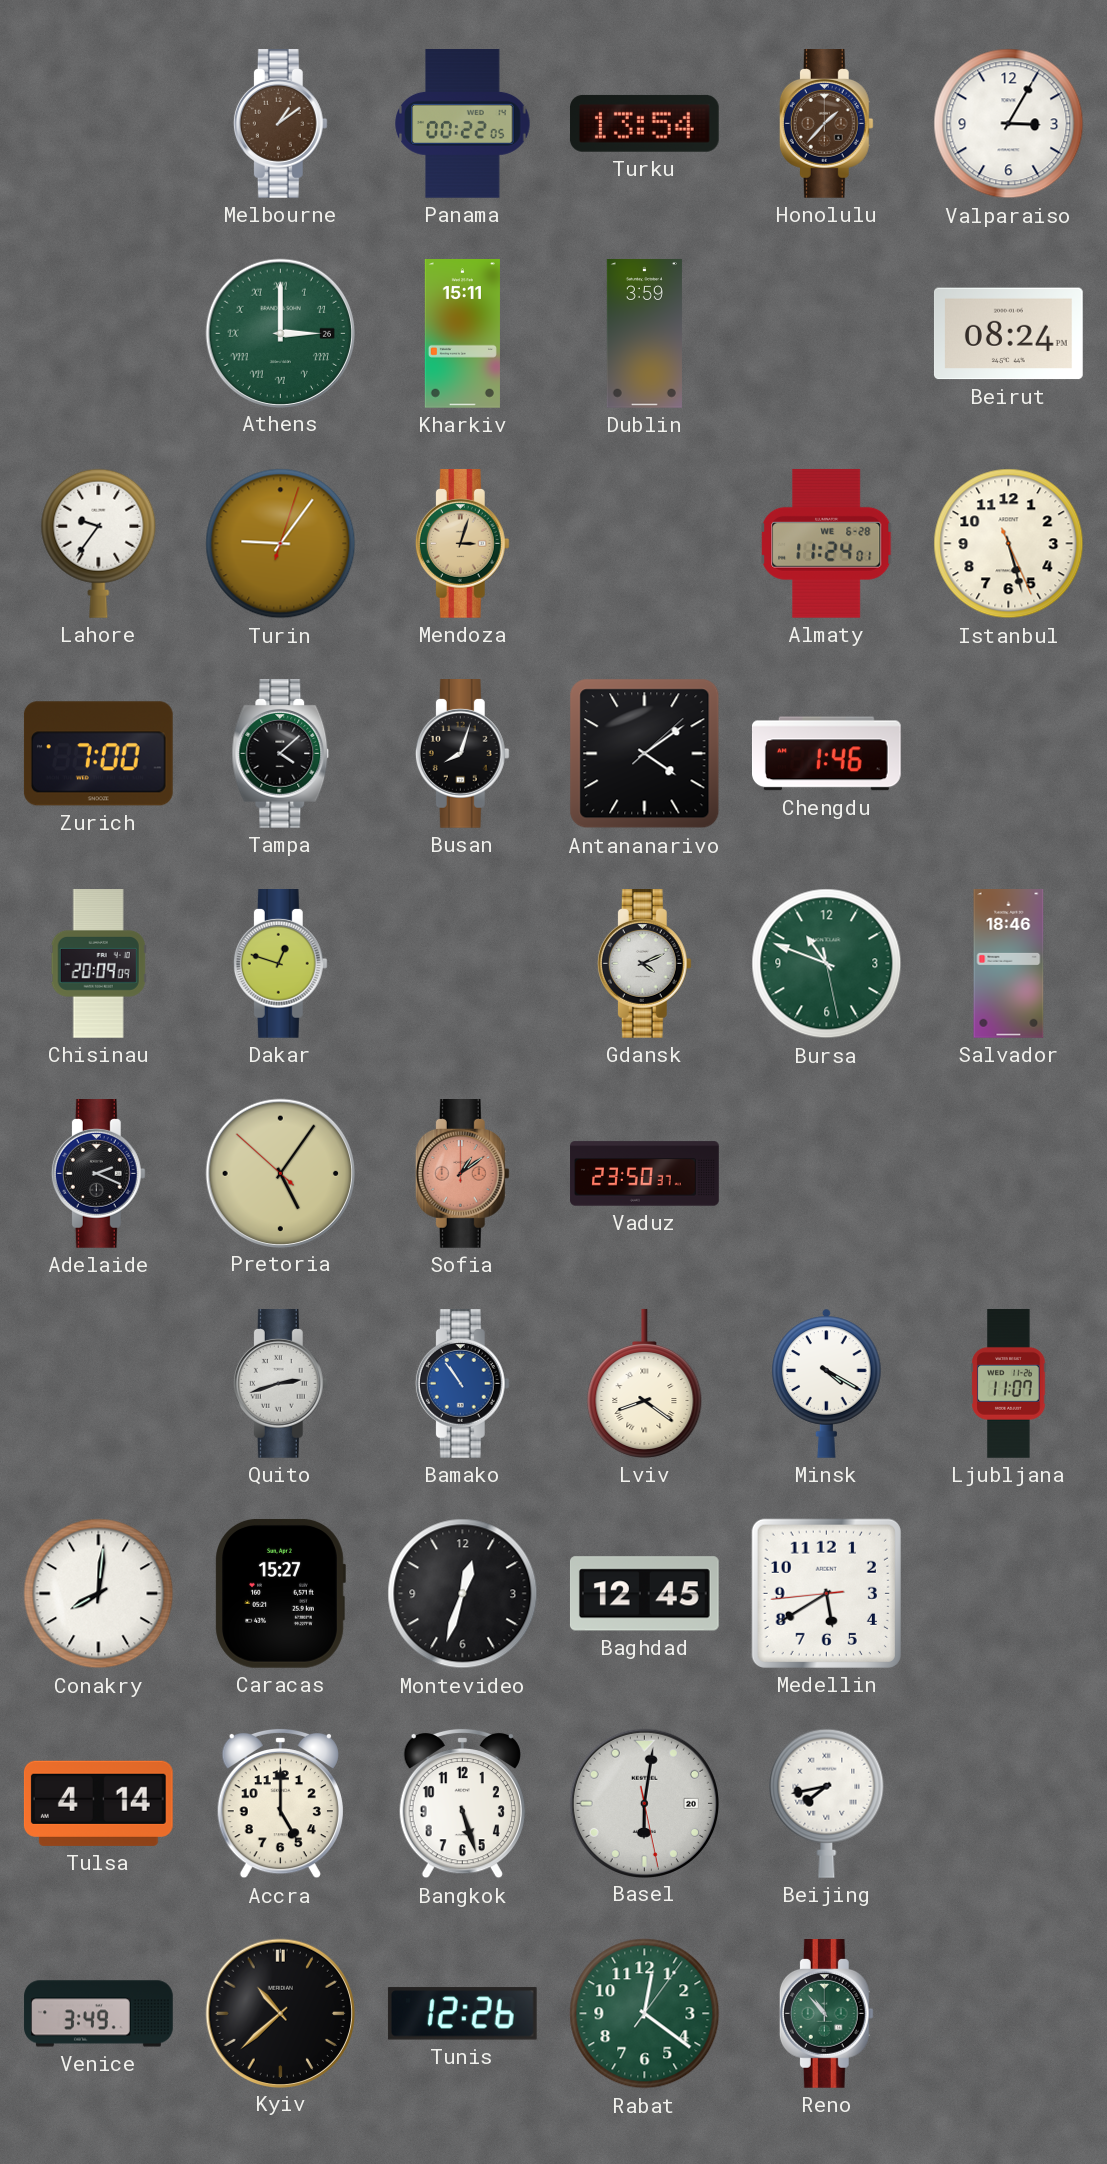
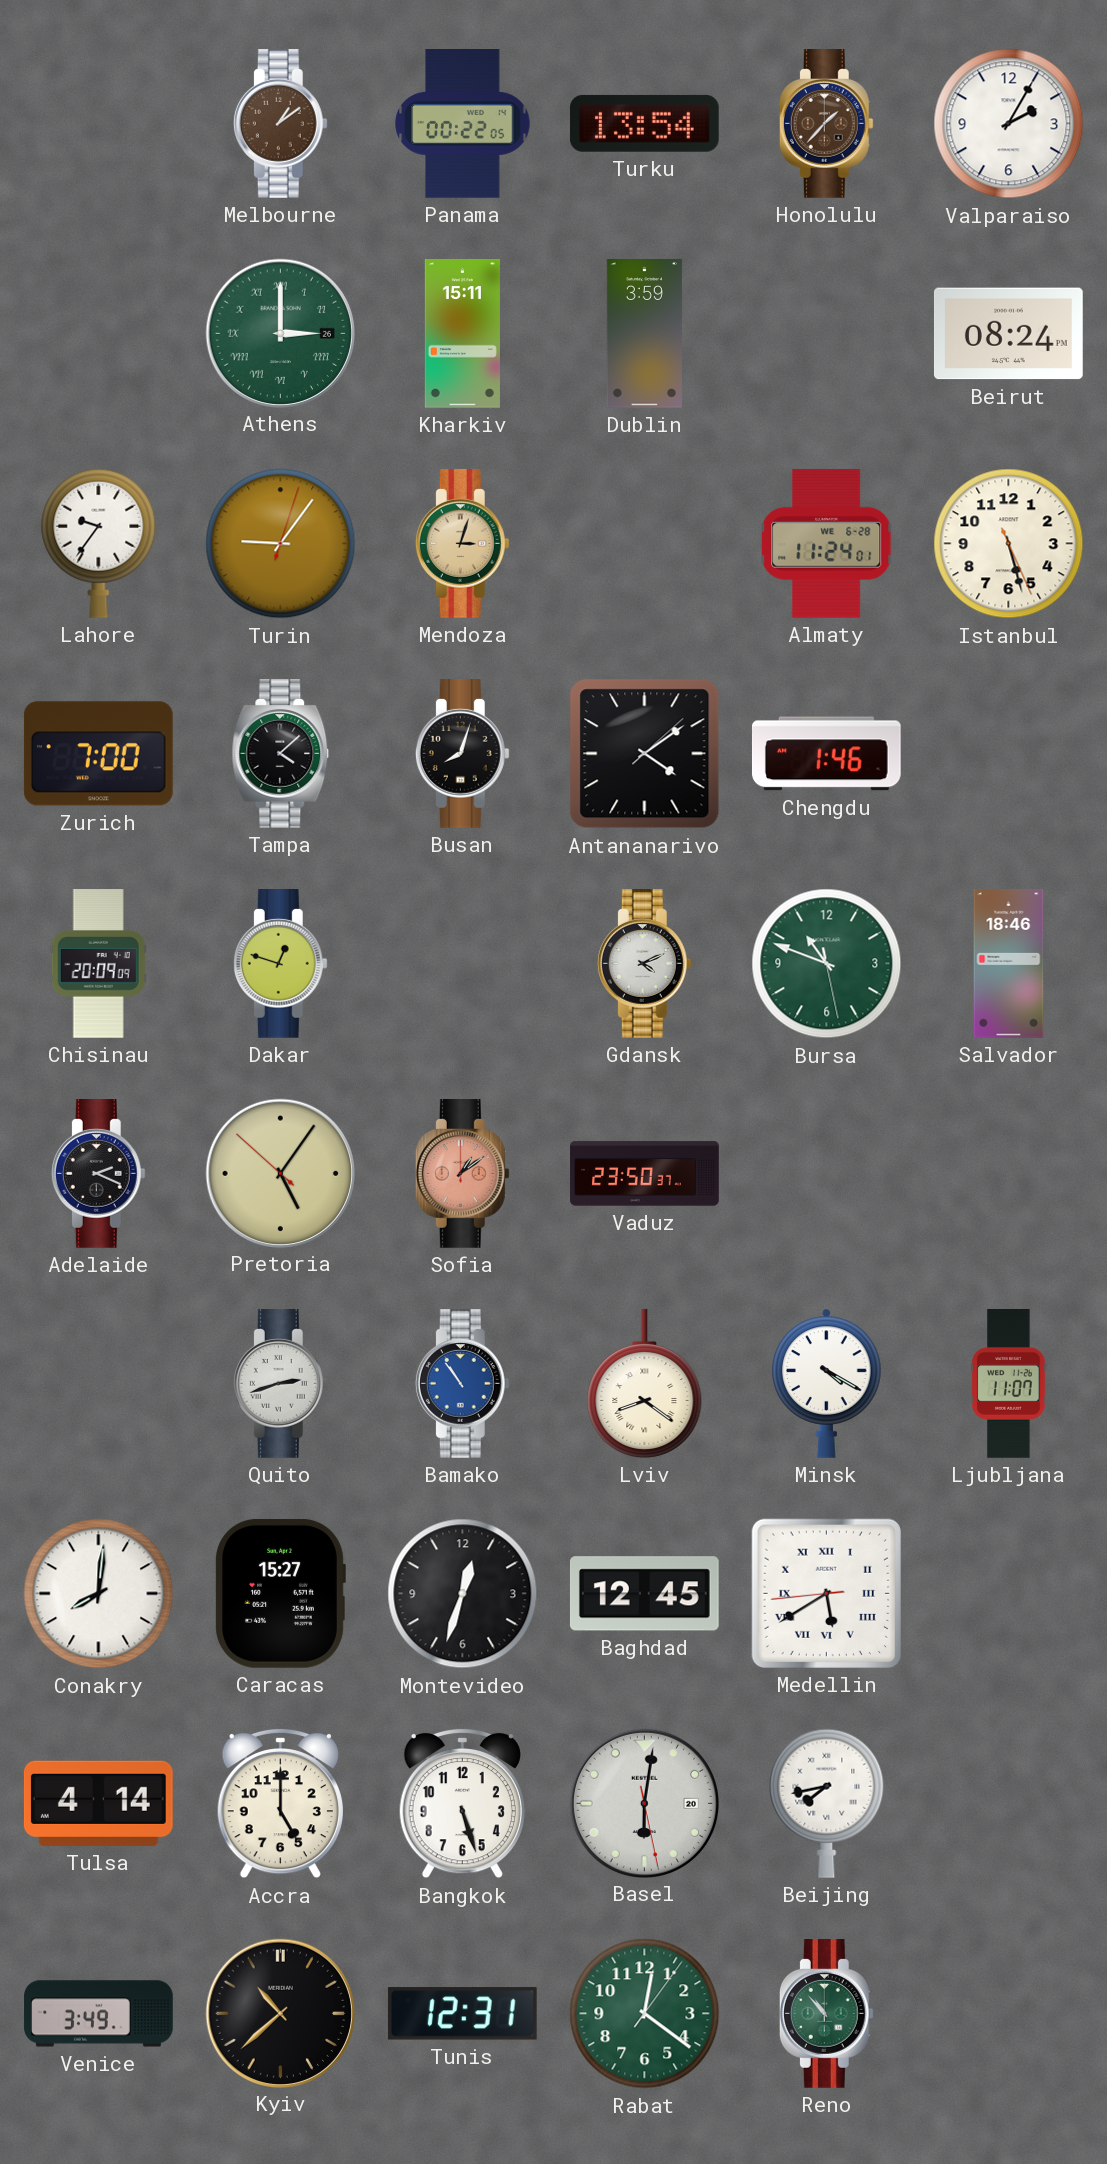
Valparaiso: 3:05 -> 2:05 (1009, 124)
Medellin numerals: Arabic -> Roman (826, 1593)
Tunis: 12:26 -> 12:31 (462, 2014)
